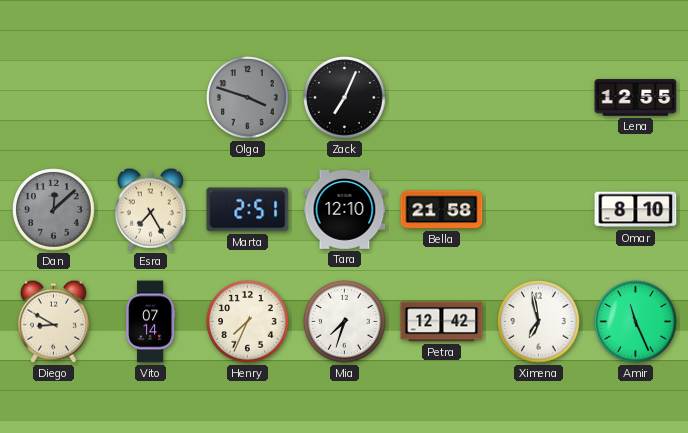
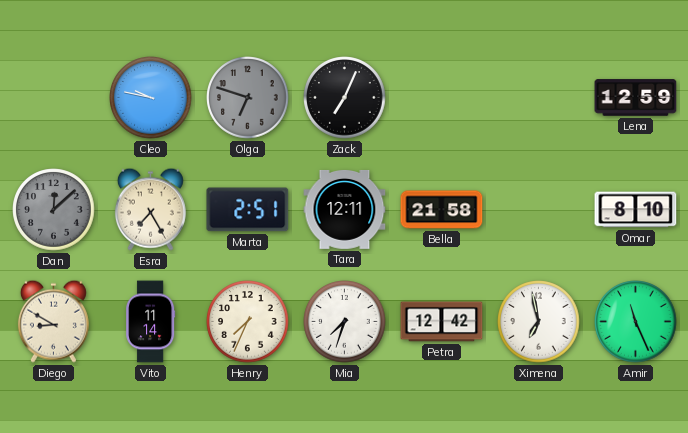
Cleo: none -> 9:47 (151, 98)
Olga: 3:48 -> 6:48 (248, 98)
Lena: 12:55 -> 12:59 (636, 98)
Tara: 12:10 -> 12:11 (345, 209)
Vito: 07:14 -> 11:14 (151, 322)
